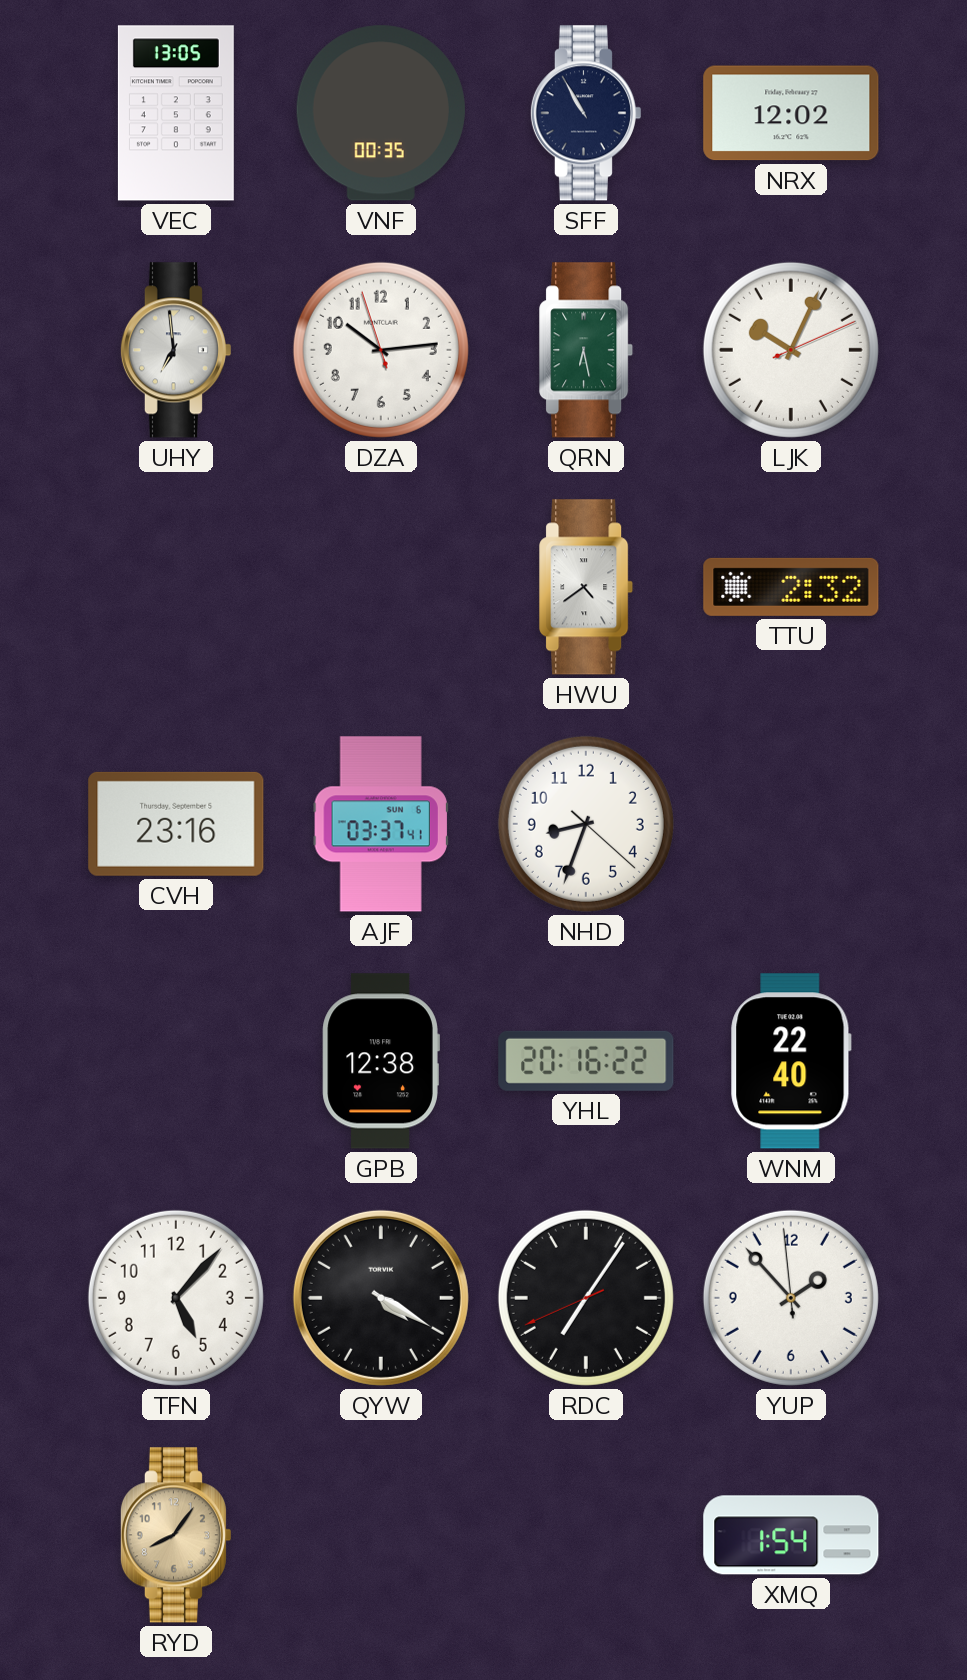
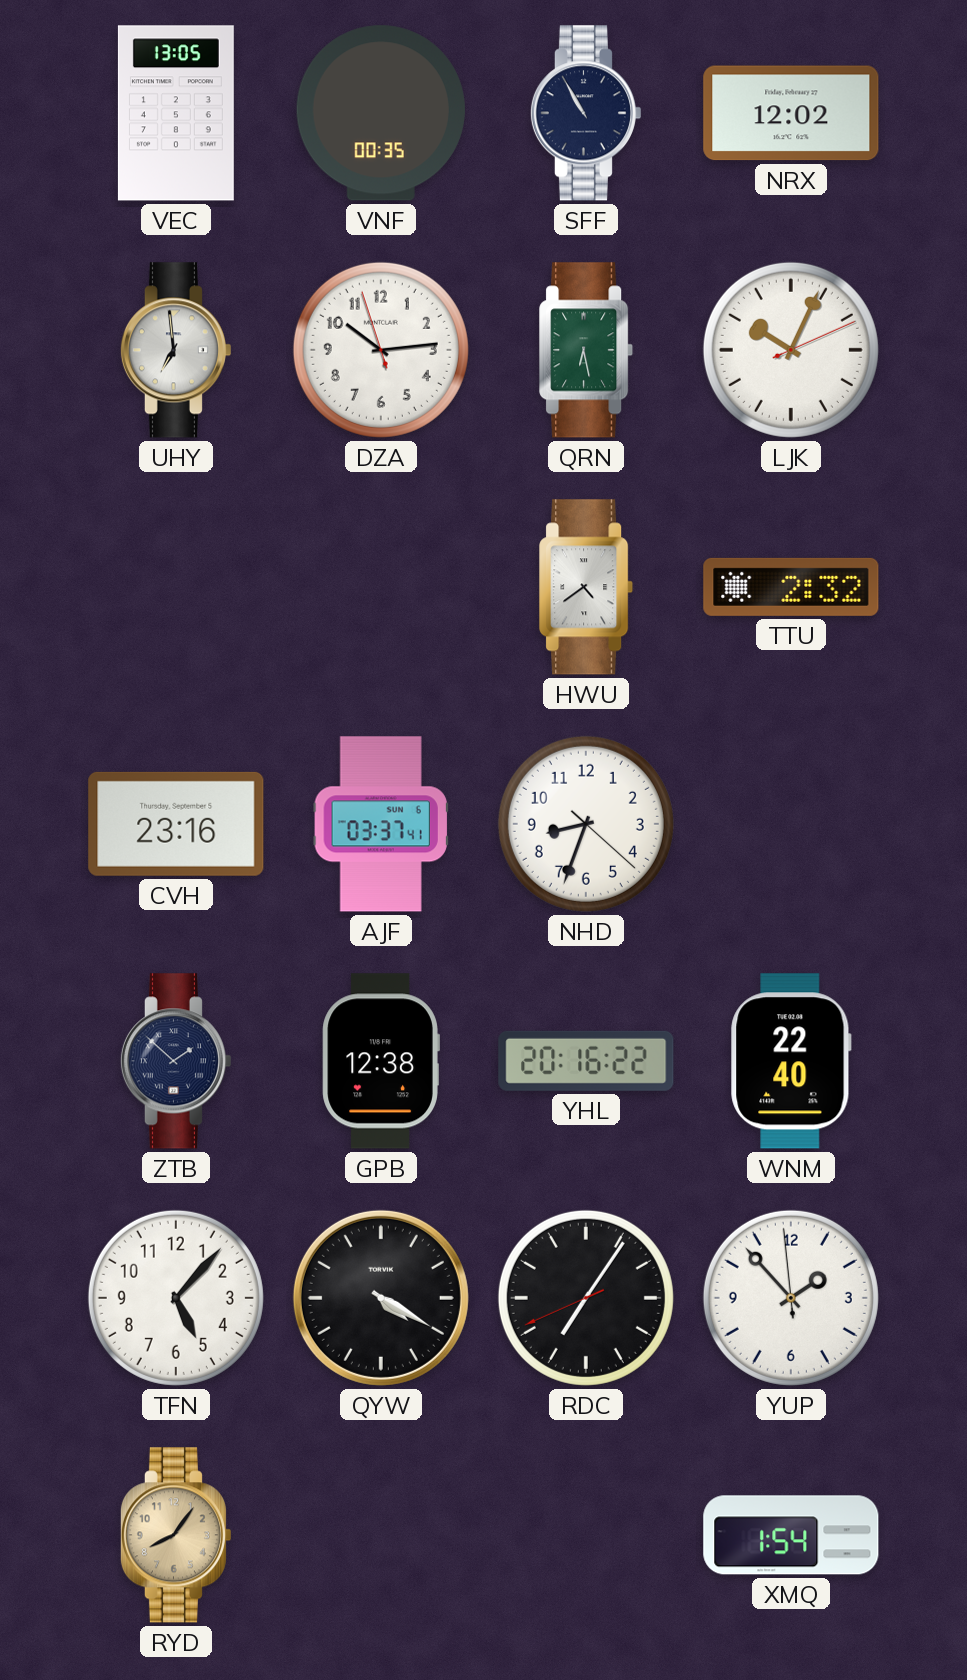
ZTB: none -> 1:52 (175, 1061)
